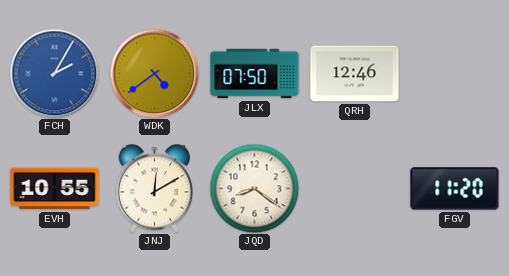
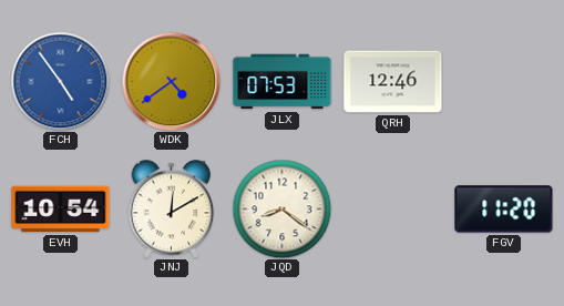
FCH: 2:05 -> 4:54 (60, 81)
JLX: 07:50 -> 07:53 (283, 82)
EVH: 10:55 -> 10:54 (61, 210)
